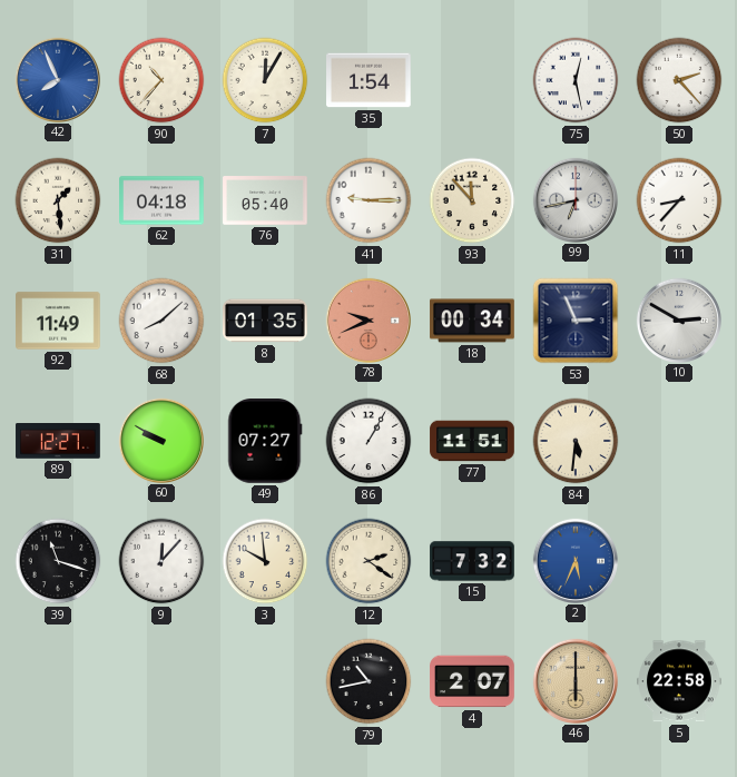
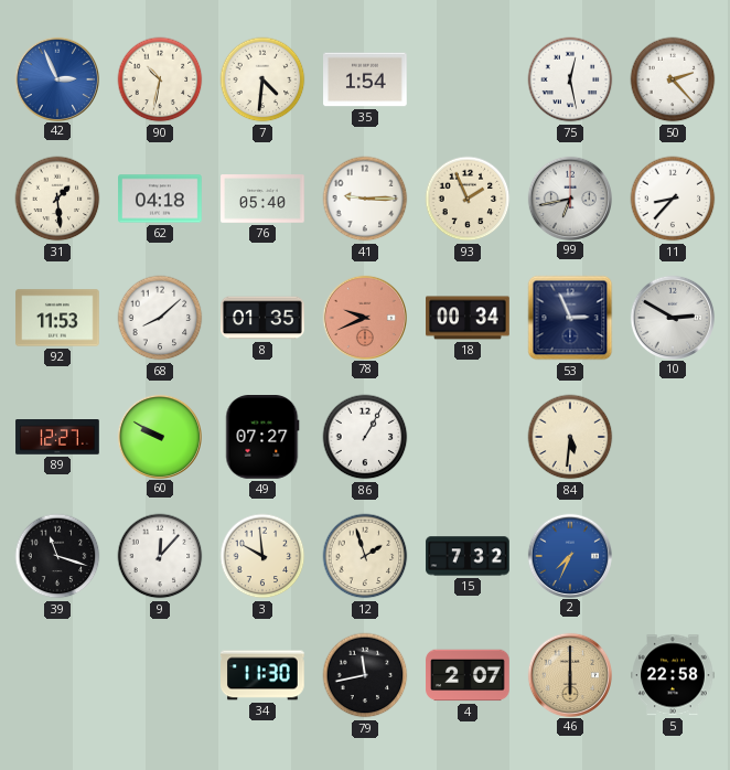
42: 7:56 -> 2:56 (56, 78)
90: 10:37 -> 10:32 (160, 79)
7: 12:05 -> 4:31 (262, 79)
93: 11:53 -> 1:56 (468, 199)
92: 11:49 -> 11:53 (57, 318)
77: 11:51 -> none (472, 441)
12: 2:21 -> 1:57 (365, 556)
2: 5:34 -> 7:34 (569, 555)
34: none -> 11:30 (264, 675)
79: 10:43 -> 11:43 (365, 675)
